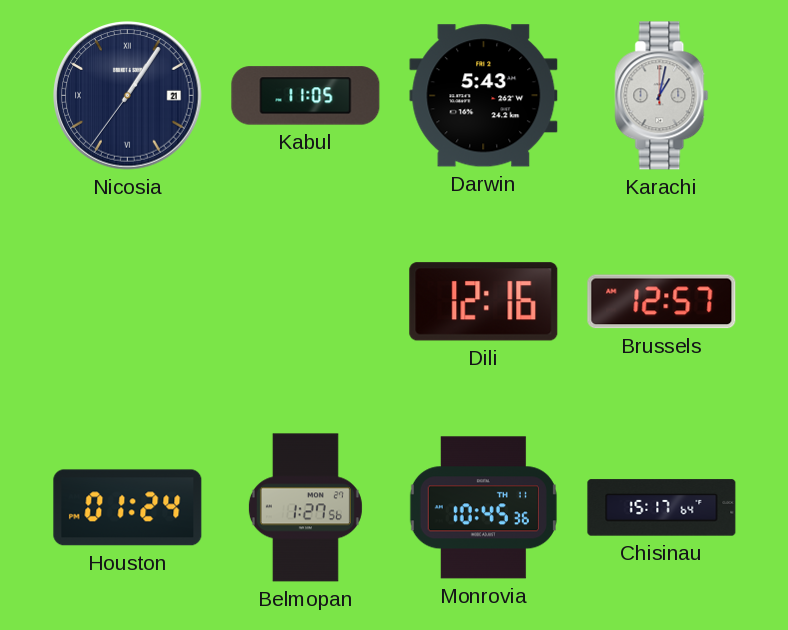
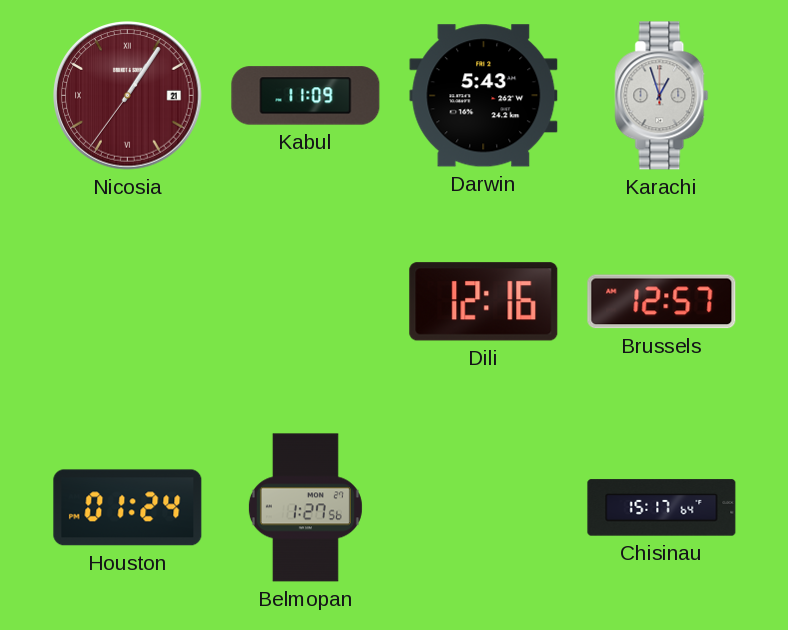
Nicosia dial: navy -> burgundy (128, 96)
Kabul: 11:05 -> 11:09 (306, 96)
Karachi: 1:02 -> 12:57 (662, 96)
Monrovia: 10:45 -> none (483, 508)
